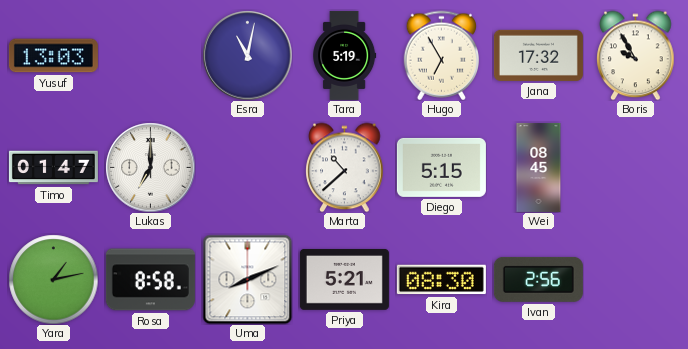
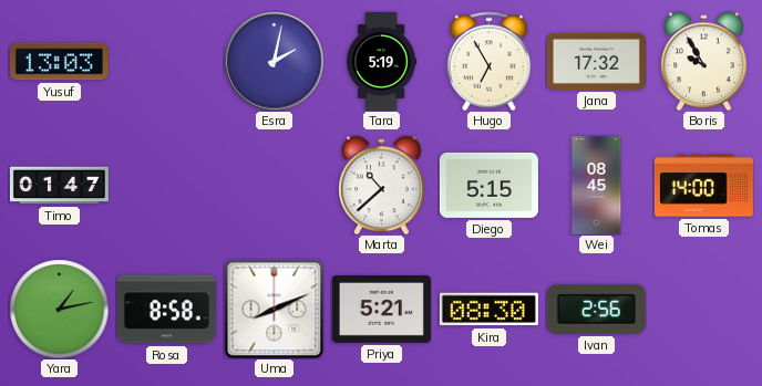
Esra: 11:02 -> 2:02 (274, 61)
Lukas: 7:00 -> none (150, 167)
Tomas: none -> 14:00 (703, 186)
